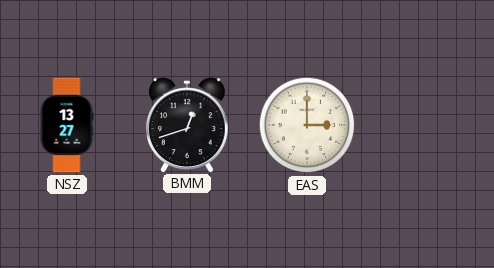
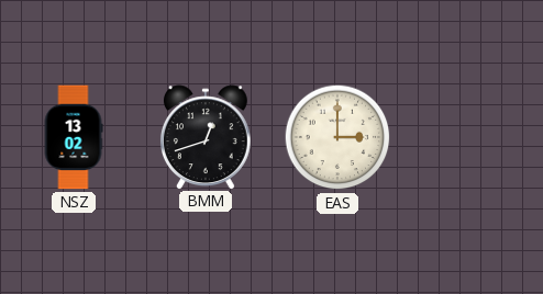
NSZ: 13:27 -> 13:02 (74, 137)
